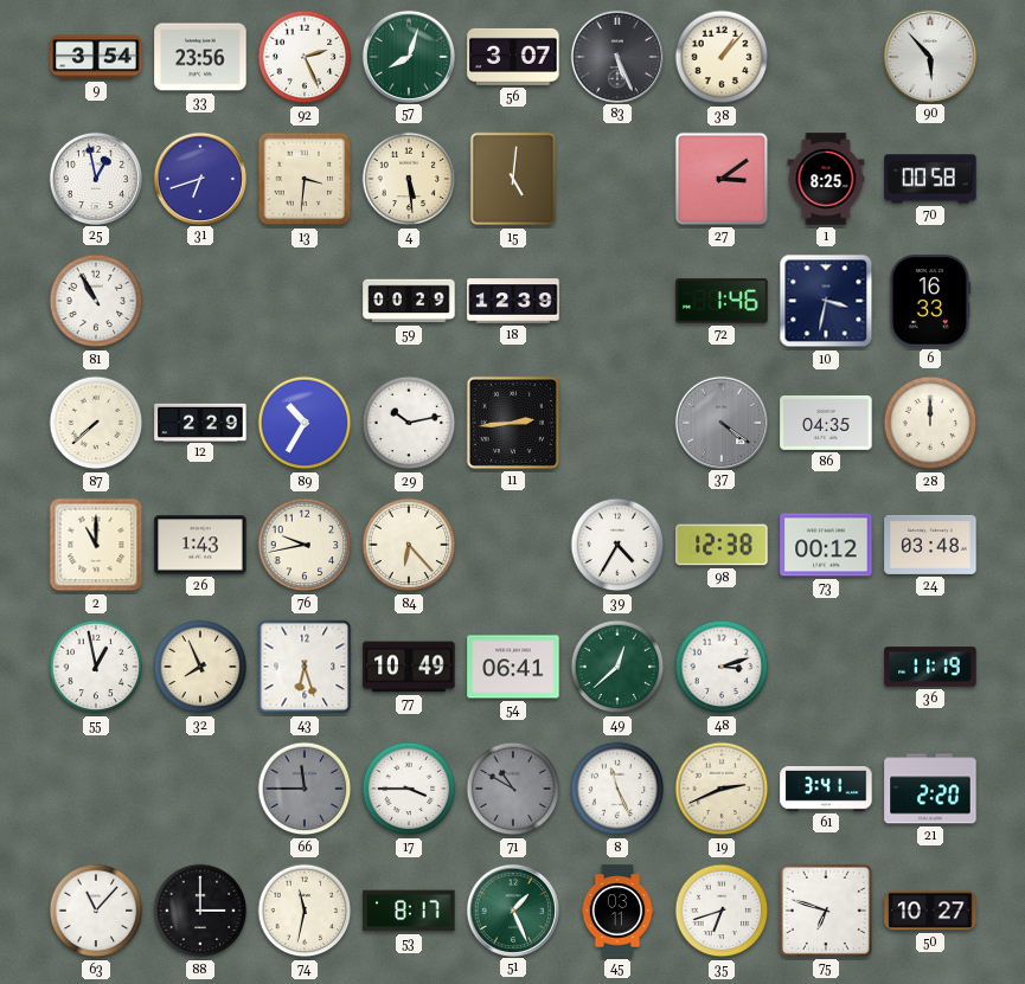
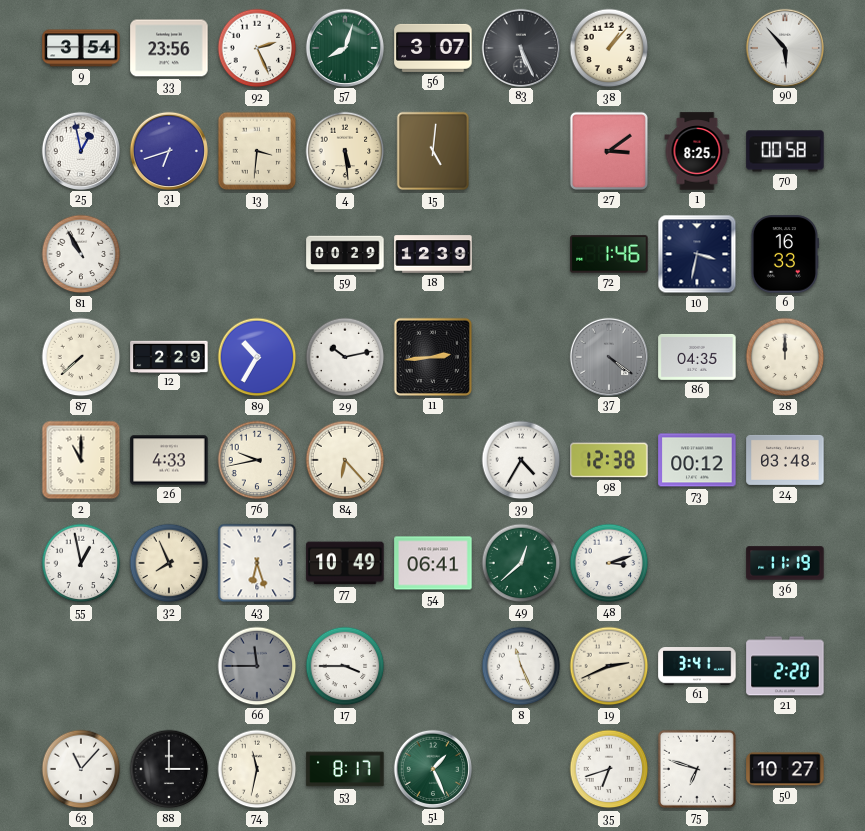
26: 1:43 -> 4:33 (169, 460)
71: 10:50 -> none (513, 789)
45: 03:11 -> none (617, 911)
